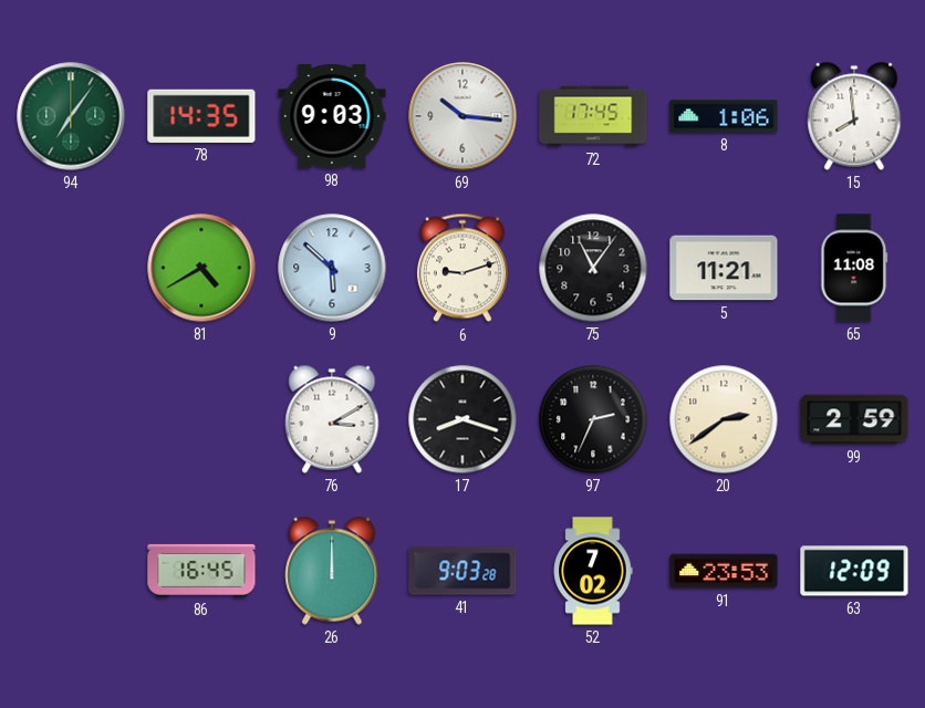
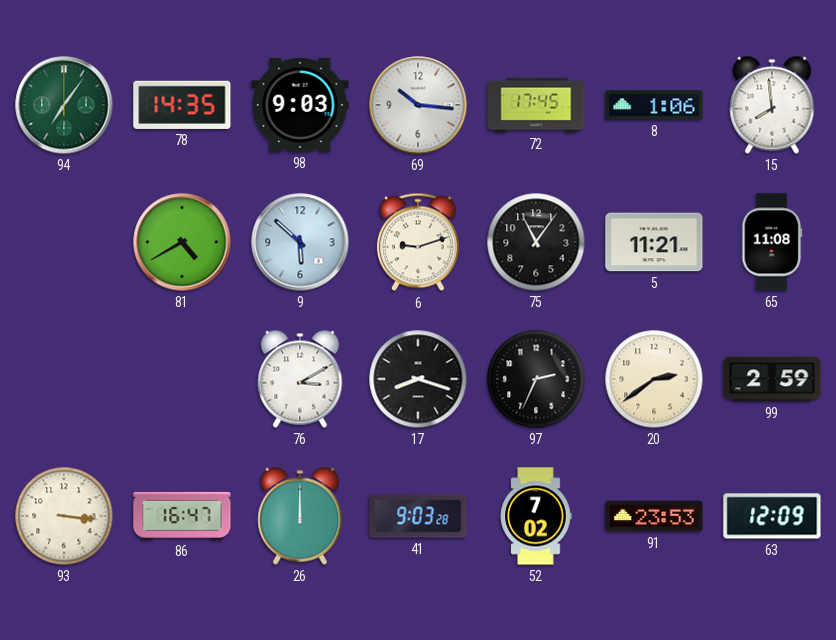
93: none -> 3:16 (64, 516)
86: 16:45 -> 16:47 (182, 516)
